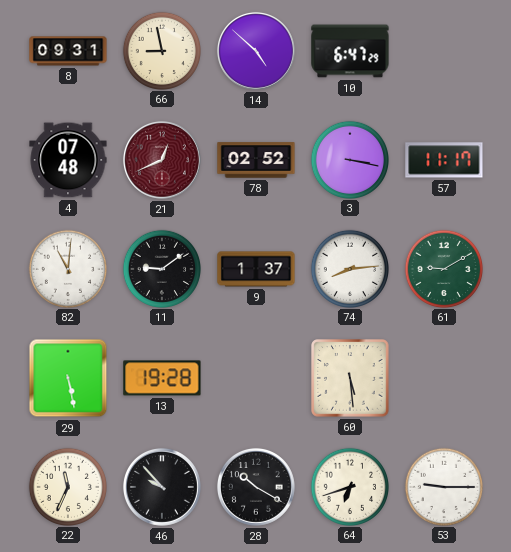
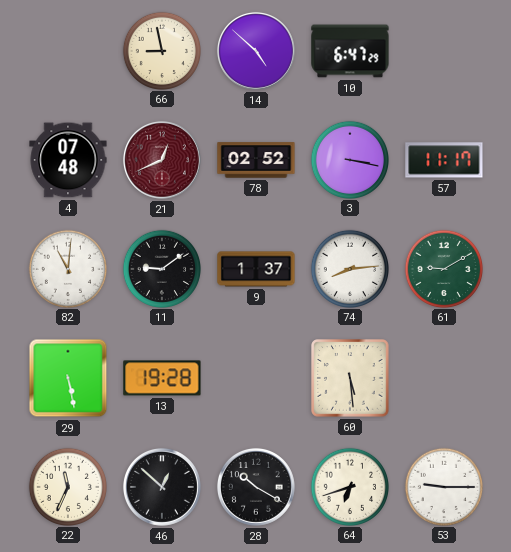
8: 09:31 -> none (68, 51)
46: 9:53 -> 12:52 (162, 487)
